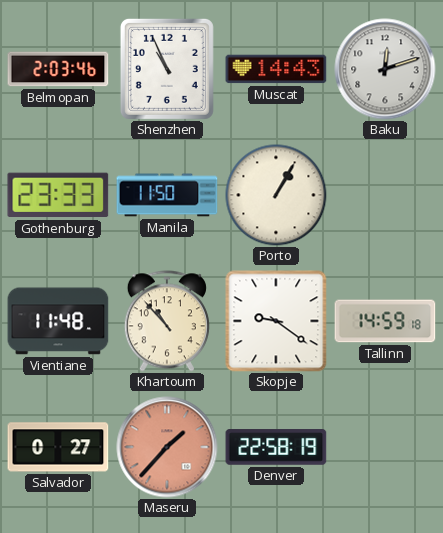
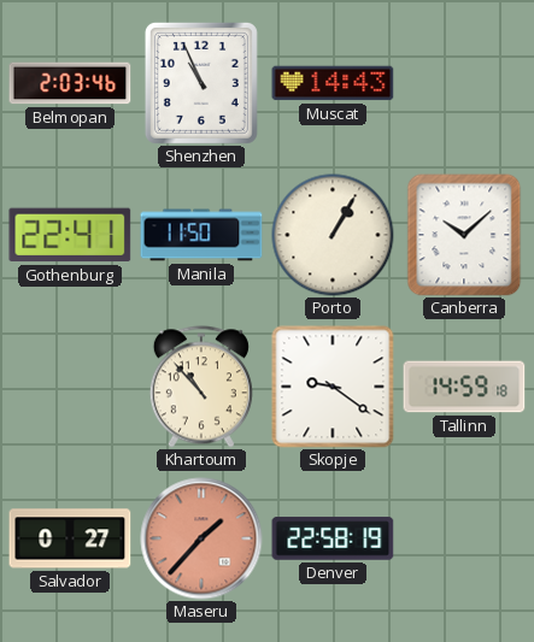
Baku: 12:12 -> none (385, 69)
Gothenburg: 23:33 -> 22:41 (70, 235)
Canberra: none -> 10:08 (464, 235)
Vientiane: 11:48 -> none (58, 321)
